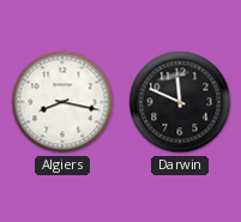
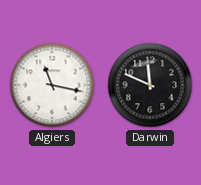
Algiers: 8:17 -> 11:17 (52, 85)
